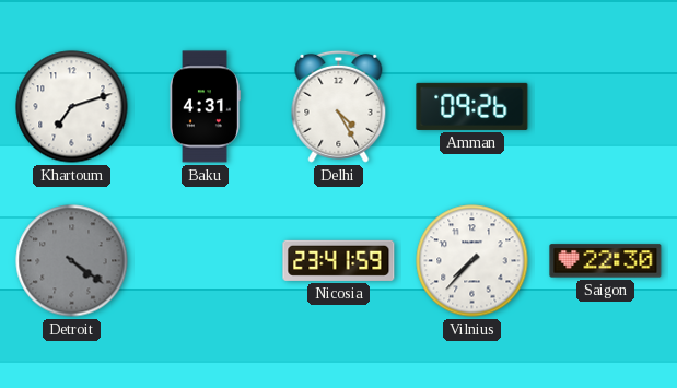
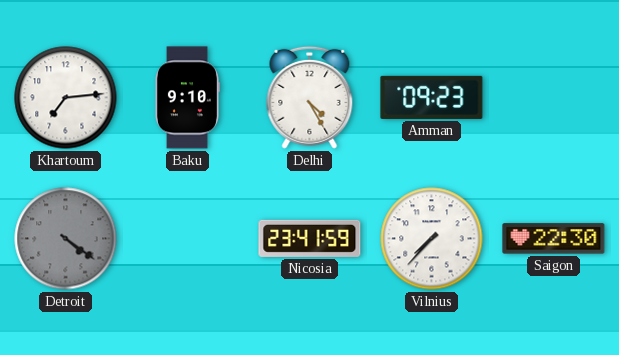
Khartoum: 7:12 -> 7:14 (66, 98)
Baku: 4:31 -> 9:10 (187, 98)
Amman: 09:26 -> 09:23 (432, 97)
